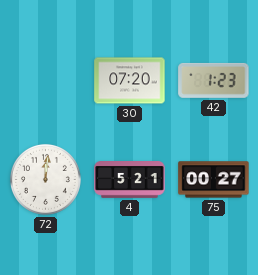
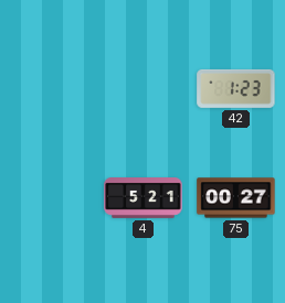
30: 07:20 -> none (130, 81)
72: 12:01 -> none (45, 179)
